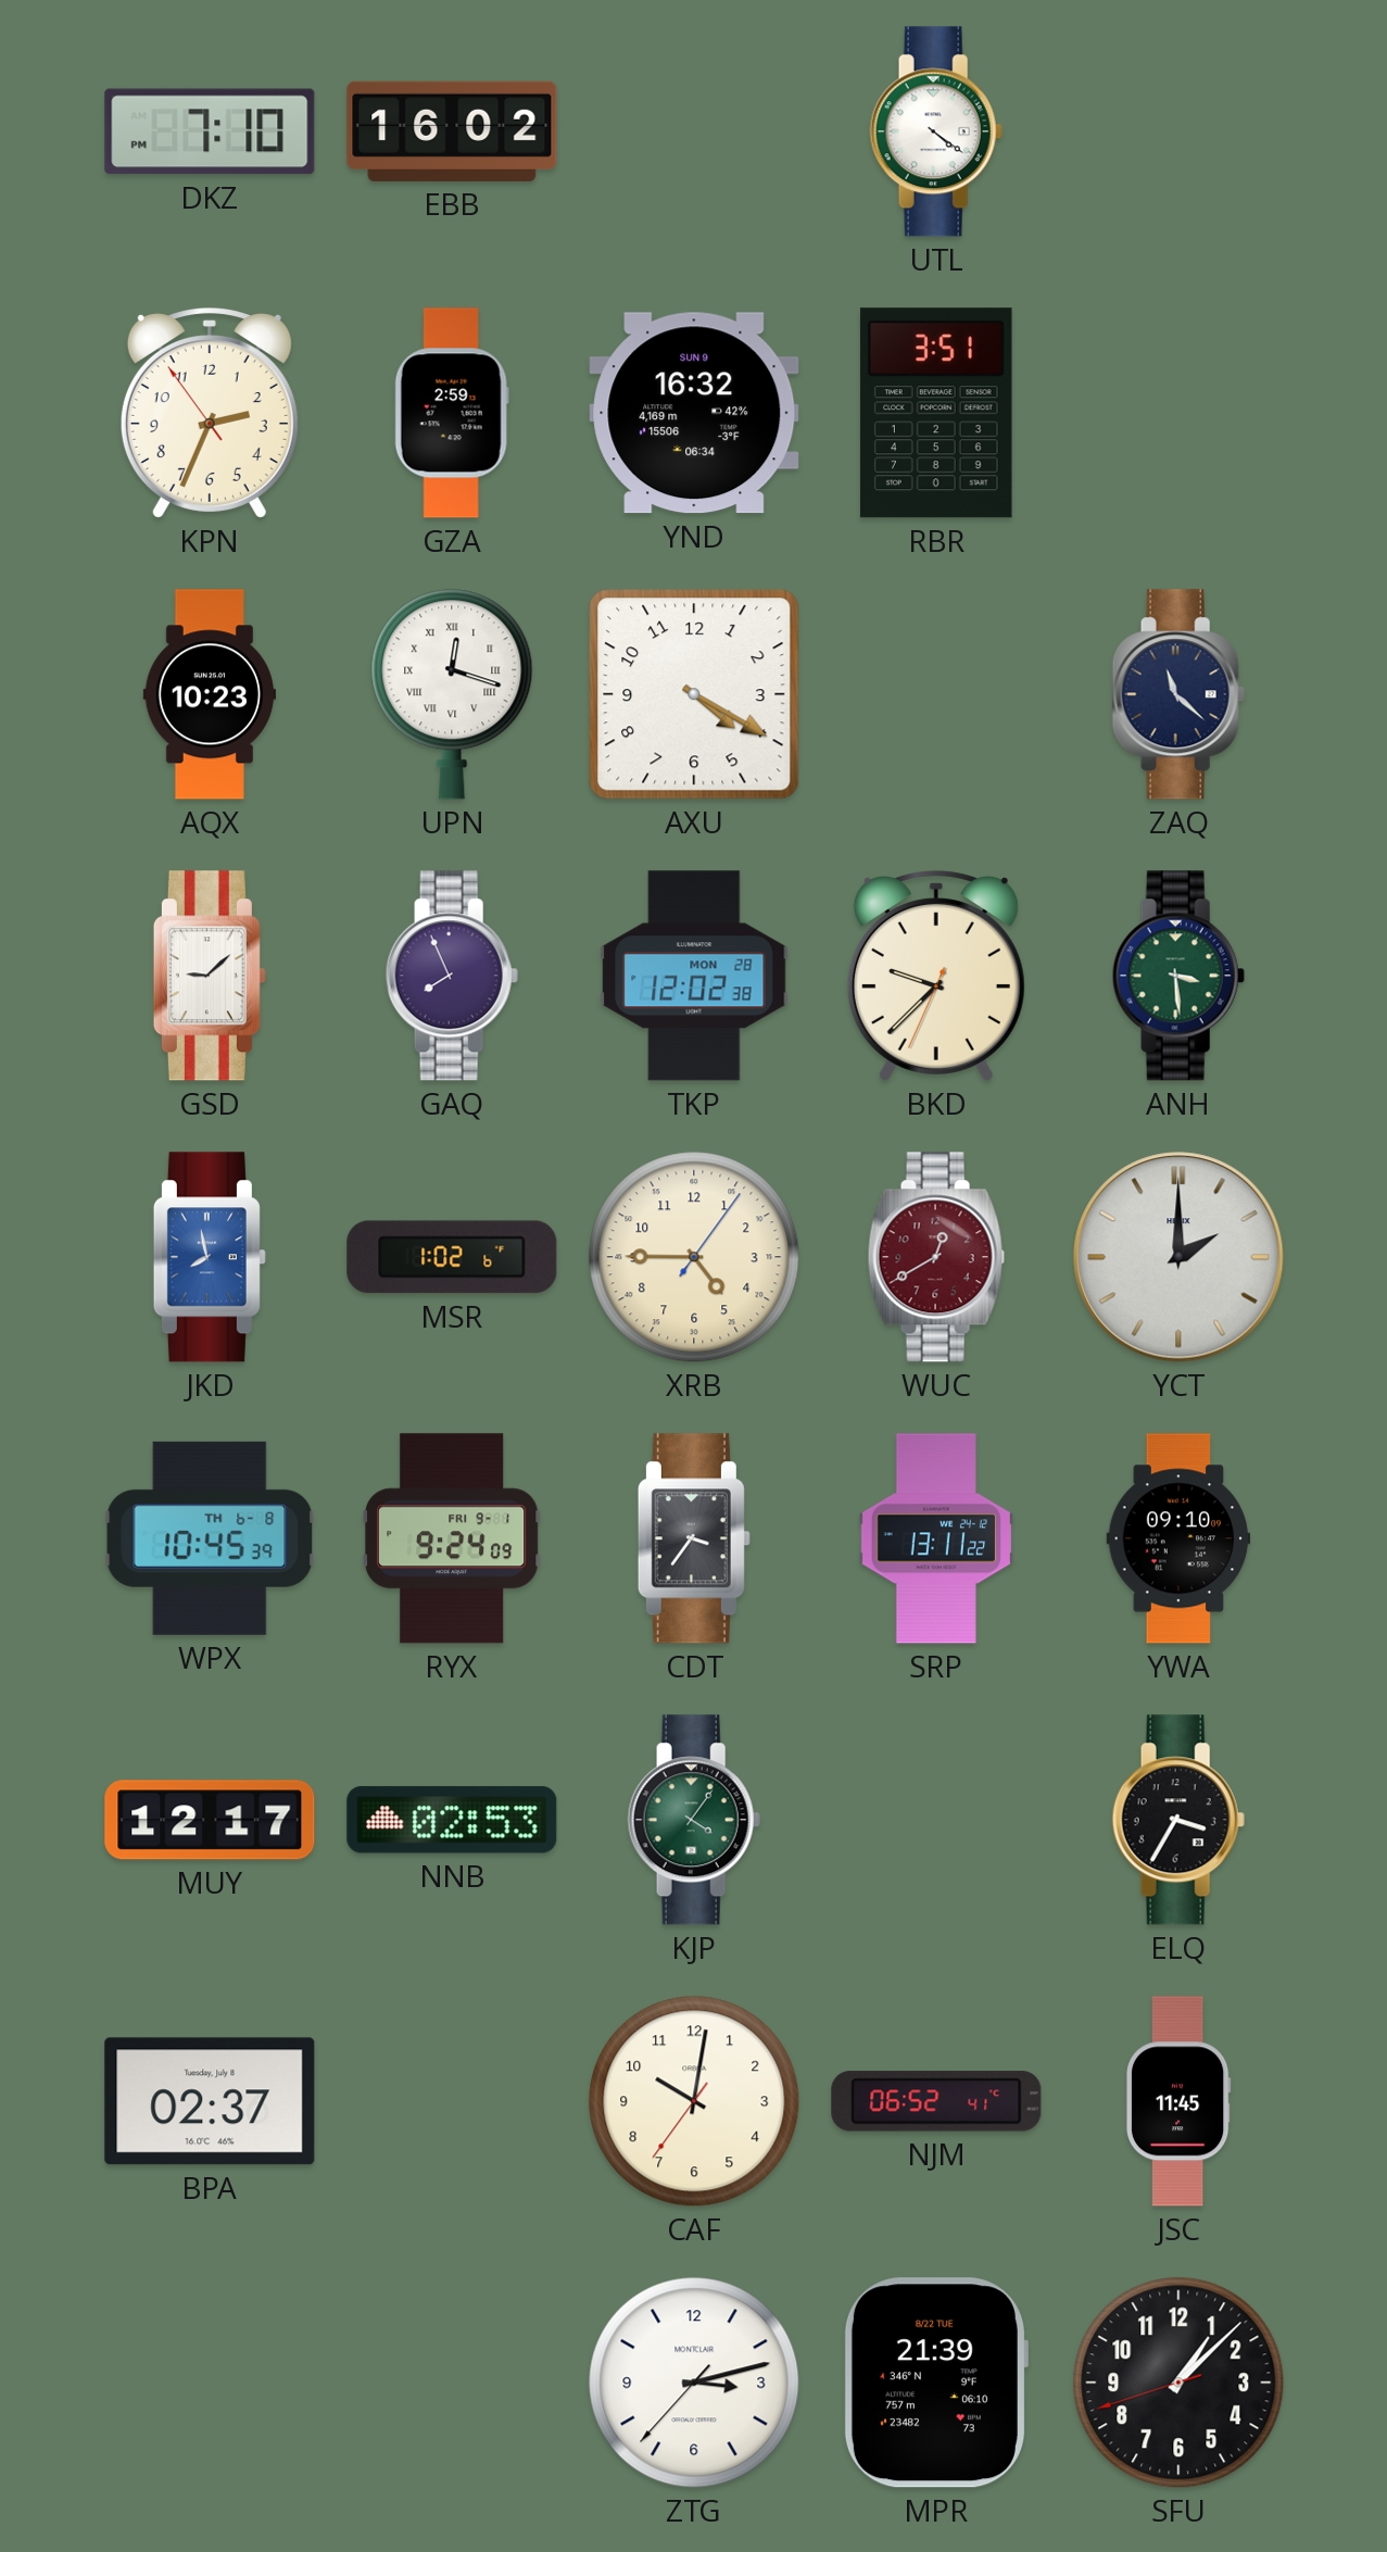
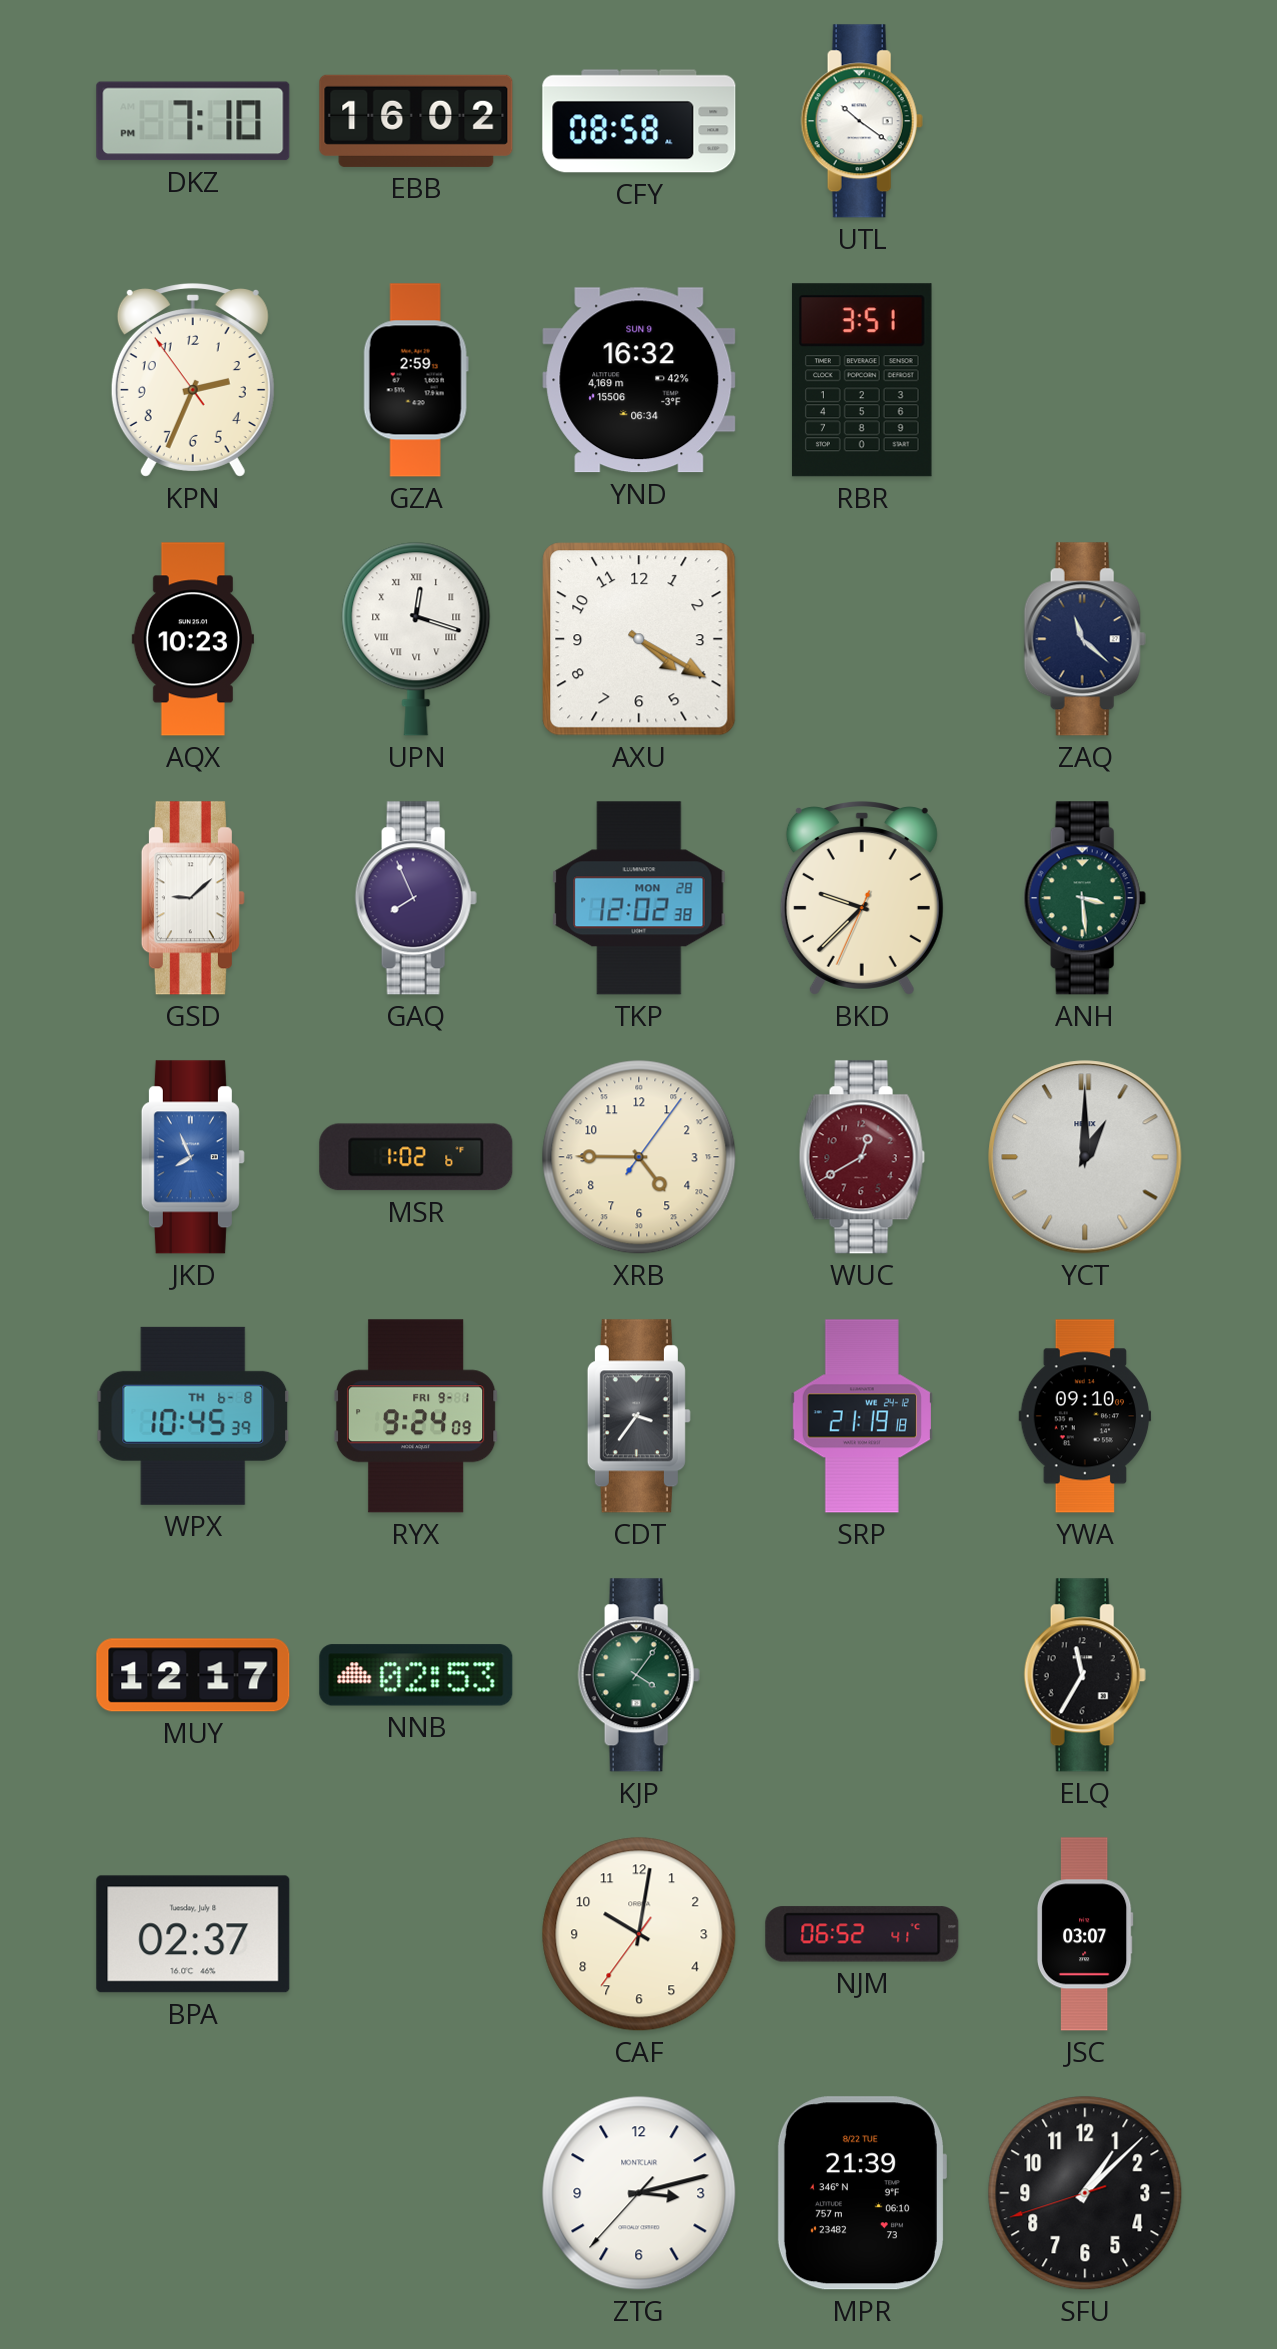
CFY: none -> 08:58 (639, 121)
UTL: 4:21 -> 10:21 (862, 121)
JKD: 7:58 -> 7:56 (193, 1157)
YCT: 2:00 -> 1:00 (1085, 1157)
SRP: 13:11 -> 21:19 (862, 1416)
ELQ: 3:35 -> 11:35 (1085, 1675)
JSC: 11:45 -> 03:07 (1085, 1934)
